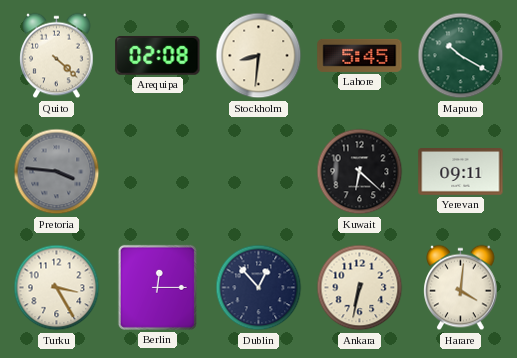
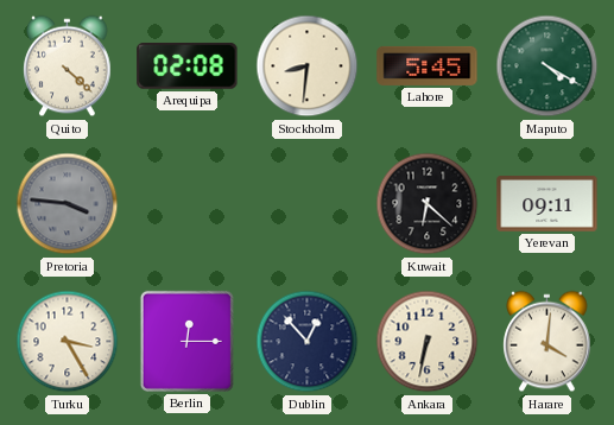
Maputo: 10:20 -> 4:20 (547, 66)
